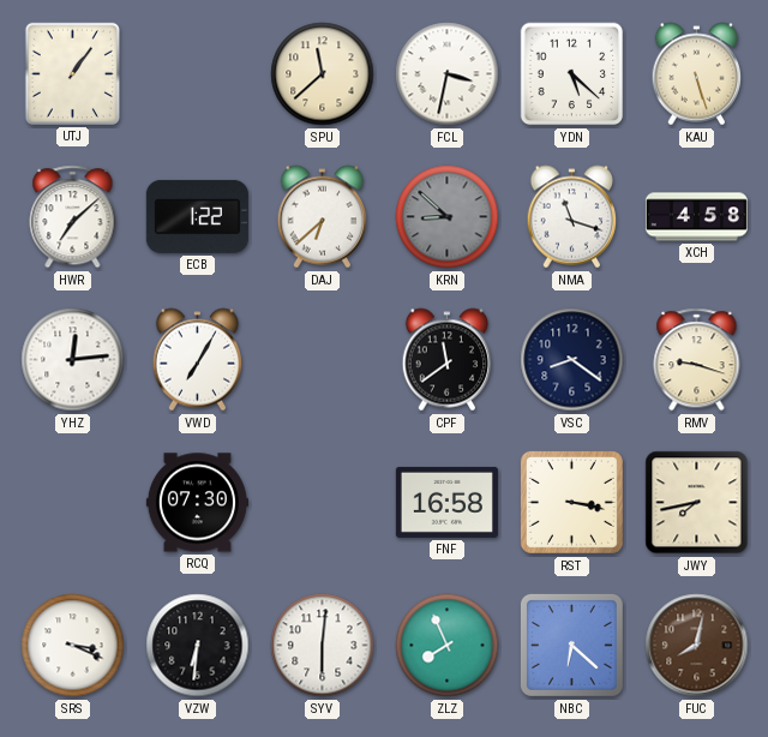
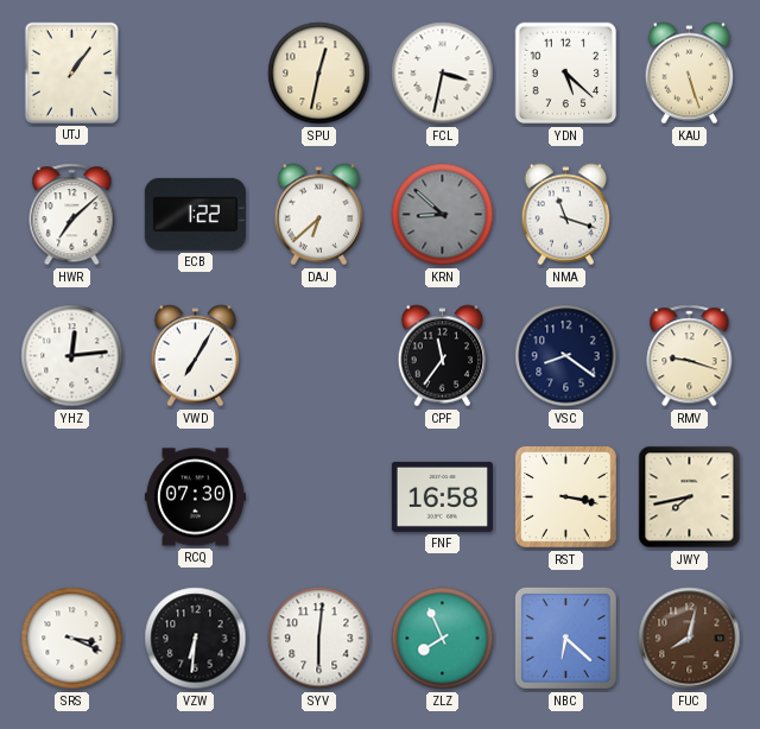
SPU: 11:38 -> 12:32 (319, 74)
XCH: 4:58 -> none (696, 217)
CPF: 11:39 -> 11:36 (443, 356)
